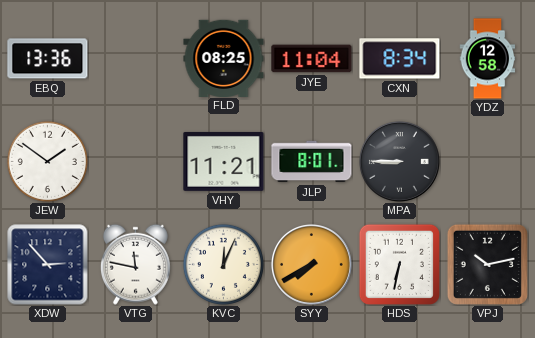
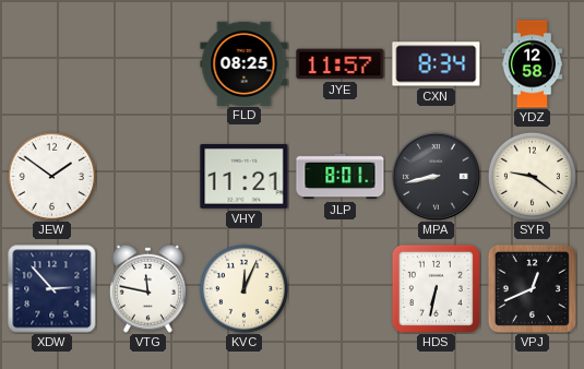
EBQ: 13:36 -> none (48, 59)
JYE: 11:04 -> 11:57 (341, 64)
MPA: 8:45 -> 8:43 (436, 176)
SYR: none -> 9:21 (532, 176)
SYY: 7:40 -> none (311, 264)
VPJ: 10:13 -> 12:41 (532, 288)
